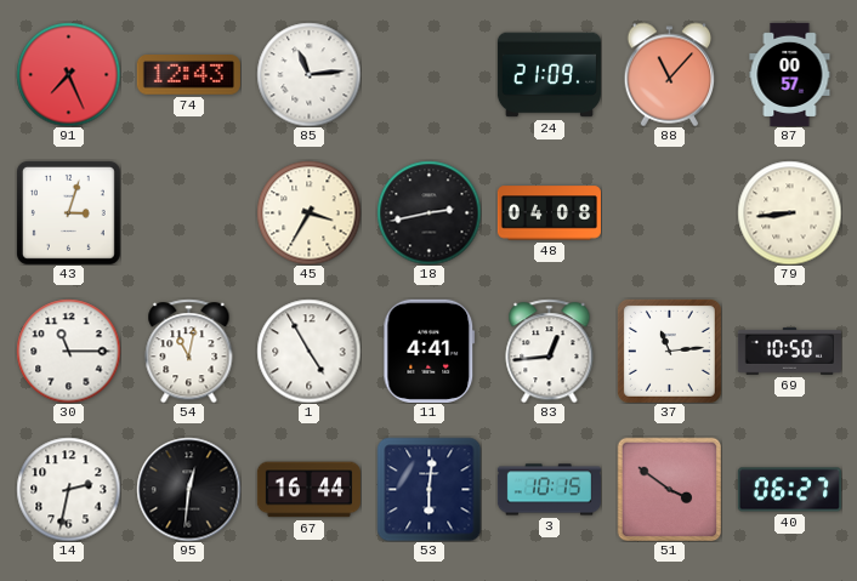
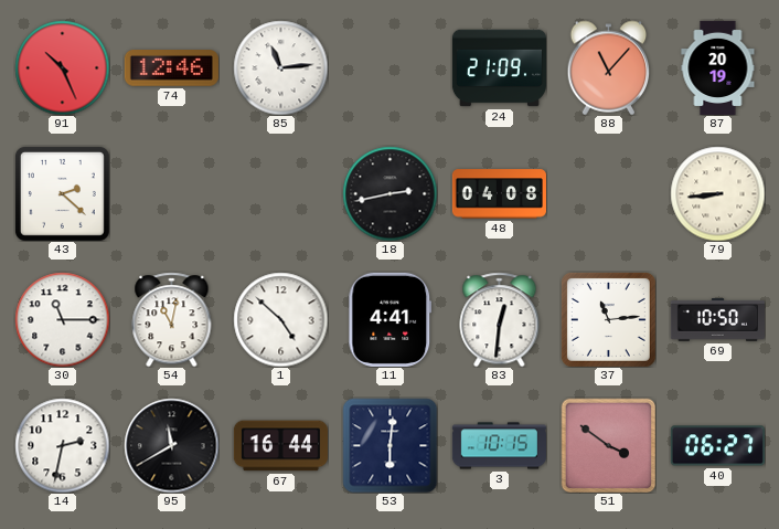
91: 7:26 -> 10:26 (62, 67)
74: 12:43 -> 12:46 (171, 68)
87: 00:57 -> 20:19 (718, 67)
43: 3:03 -> 2:22 (62, 193)
45: 3:35 -> none (308, 212)
1: 4:55 -> 4:52 (280, 319)
83: 12:44 -> 12:31 (500, 319)
95: 12:31 -> 11:40 (171, 445)
